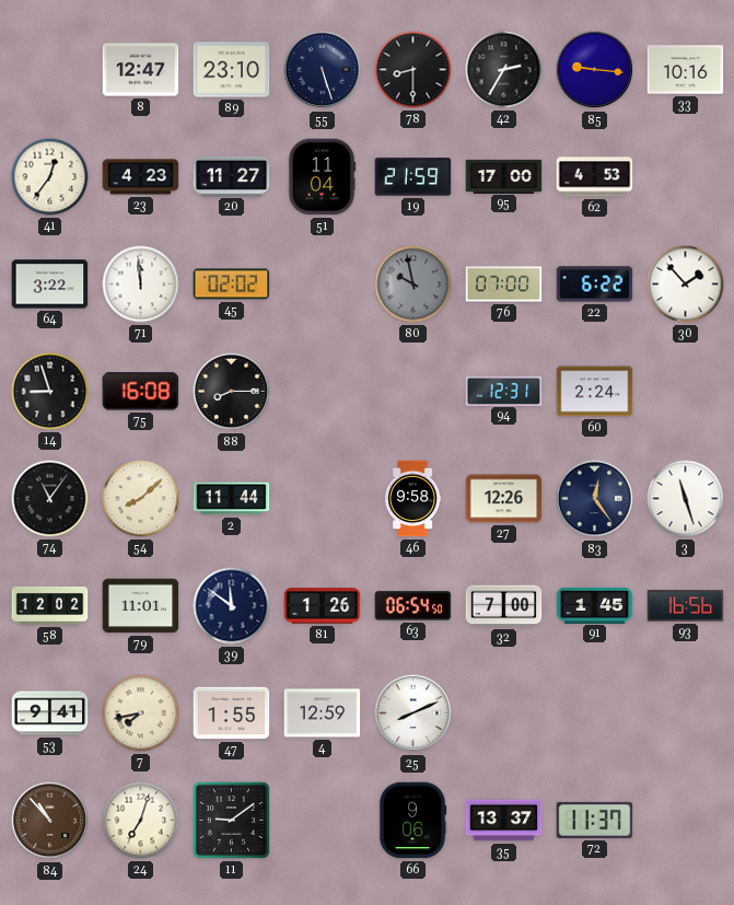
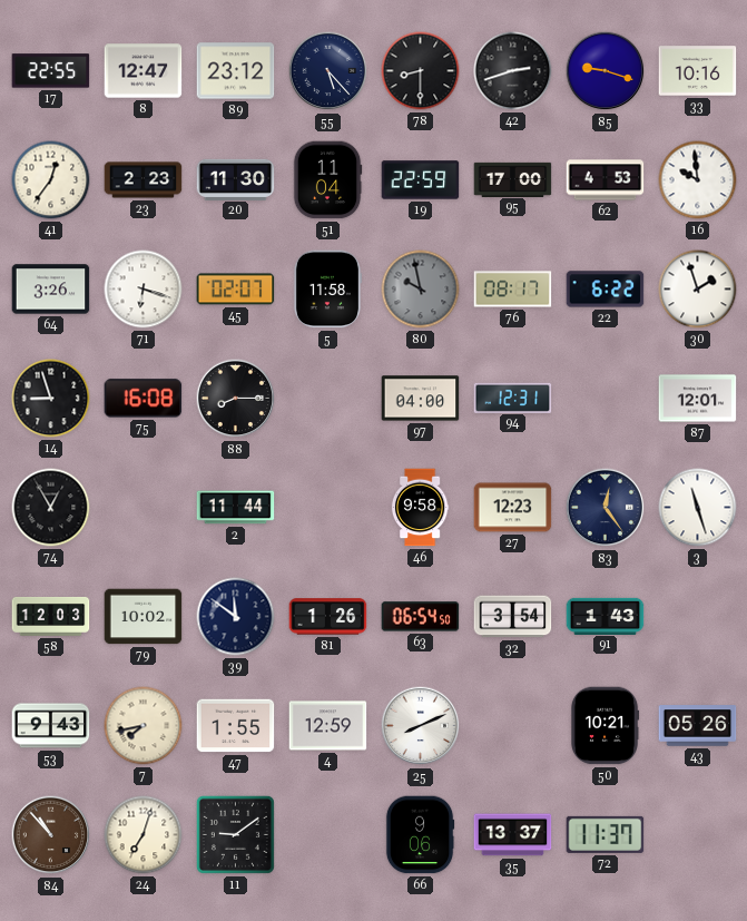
17: none -> 22:55 (51, 71)
89: 23:10 -> 23:12 (236, 71)
55: 5:27 -> 5:23 (328, 71)
42: 2:35 -> 2:42 (513, 71)
85: 9:16 -> 9:18 (606, 71)
23: 4:23 -> 2:23 (144, 180)
20: 11:27 -> 11:30 (236, 179)
19: 21:59 -> 22:59 (421, 180)
16: none -> 9:59 (698, 180)
64: 3:22 -> 3:26 (51, 290)
71: 11:59 -> 6:18 (144, 290)
45: 02:02 -> 02:07 (236, 290)
5: none -> 11:58 (326, 290)
76: 07:00 -> 08:17 (513, 290)
30: 1:53 -> 1:57 (698, 290)
97: none -> 04:00 (421, 399)
60: 2:24 -> none (595, 392)
87: none -> 12:01 (698, 399)
74: 11:06 -> 12:55 (51, 508)
54: 8:08 -> none (141, 499)
27: 12:26 -> 12:23 (513, 508)
58: 12:02 -> 12:03 (51, 616)
79: 11:01 -> 10:02 (144, 617)
32: 7:00 -> 3:54 (513, 617)
91: 1:45 -> 1:43 (606, 616)
93: 16:56 -> none (686, 606)
53: 9:41 -> 9:43 (51, 726)
50: none -> 10:21 (605, 726)
43: none -> 05:26 (698, 726)
